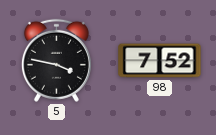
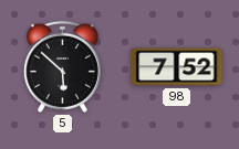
5: 3:47 -> 5:52 (62, 66)
